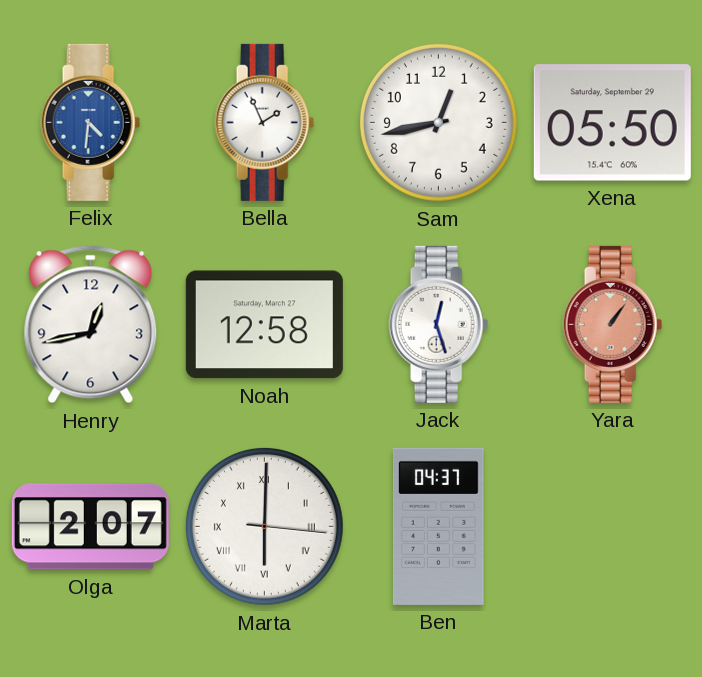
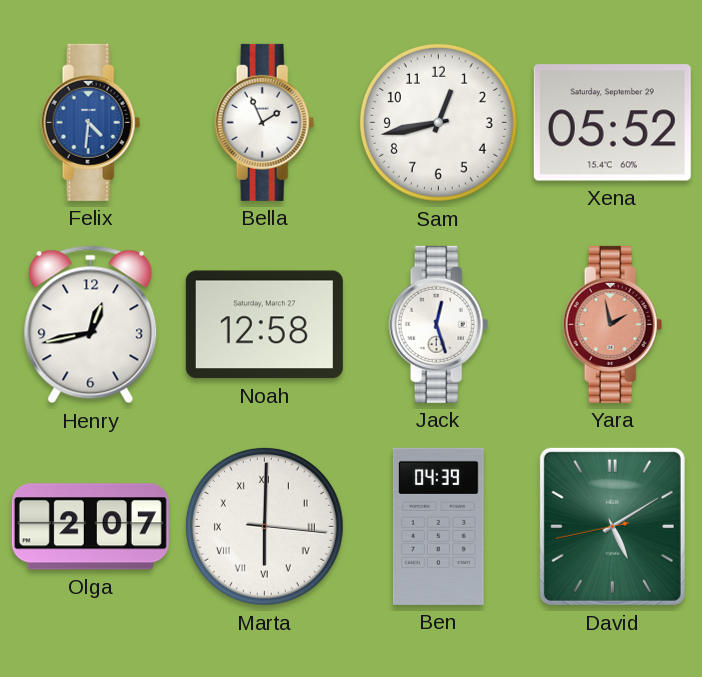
Xena: 05:50 -> 05:52 (612, 123)
Yara: 1:06 -> 1:58 (613, 324)
Ben: 04:37 -> 04:39 (438, 526)
David: none -> 5:09 (612, 526)
